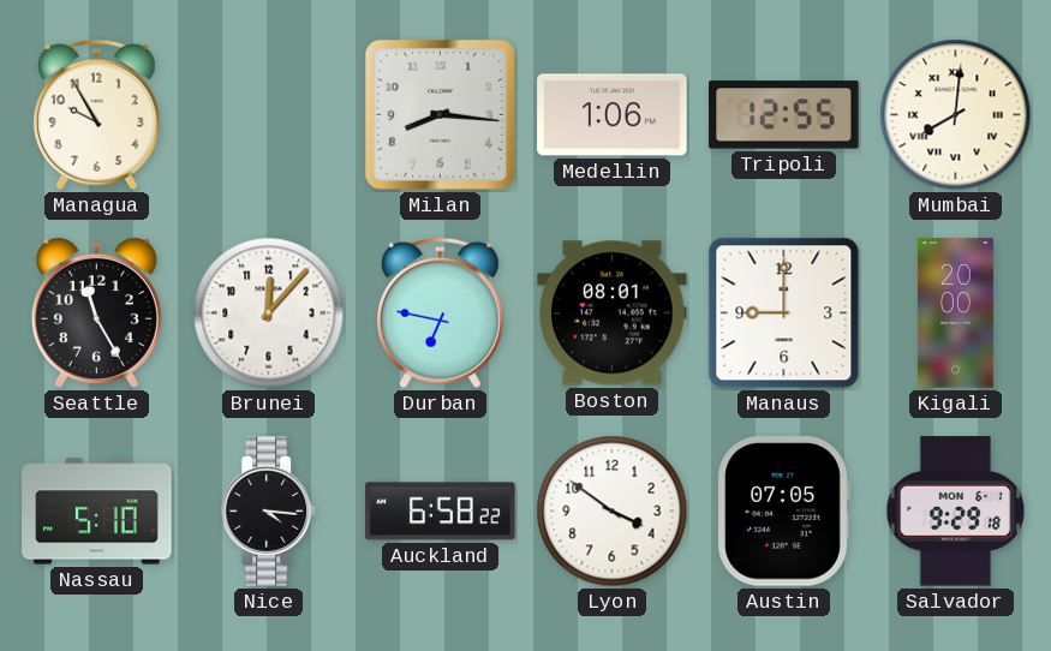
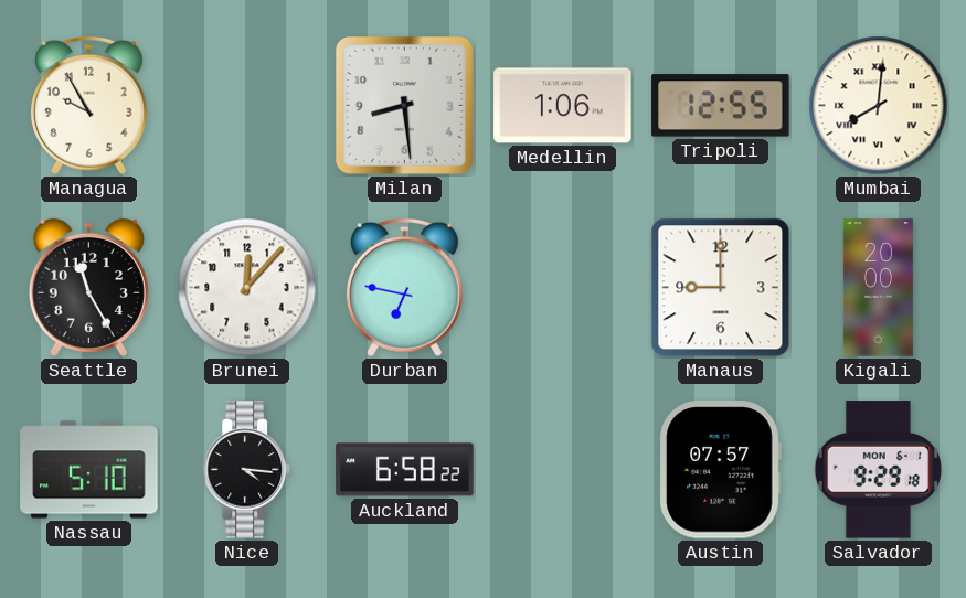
Milan: 8:16 -> 8:29 (404, 105)
Boston: 08:01 -> none (613, 313)
Lyon: 3:51 -> none (613, 512)
Austin: 07:05 -> 07:57 (720, 470)
